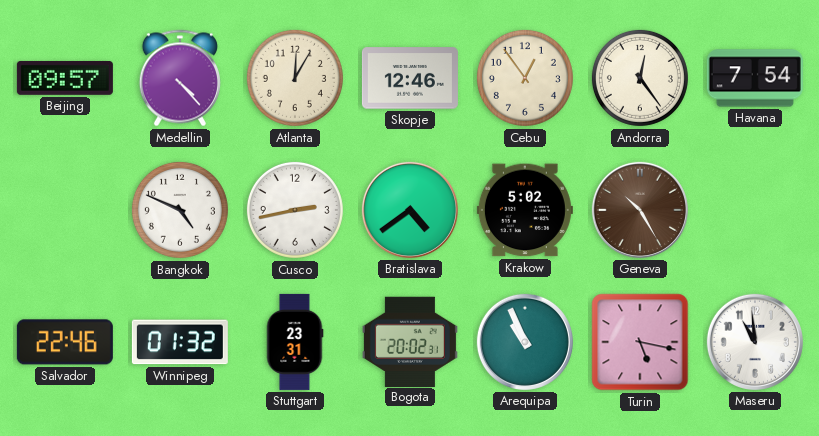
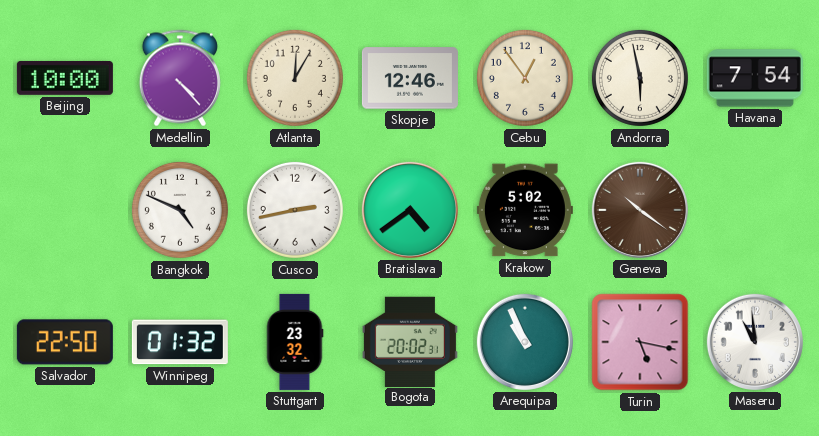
Beijing: 09:57 -> 10:00 (65, 78)
Andorra: 12:24 -> 5:58 (640, 78)
Geneva: 10:25 -> 10:21 (640, 210)
Salvador: 22:46 -> 22:50 (65, 342)
Stuttgart: 23:31 -> 23:32 (295, 342)
